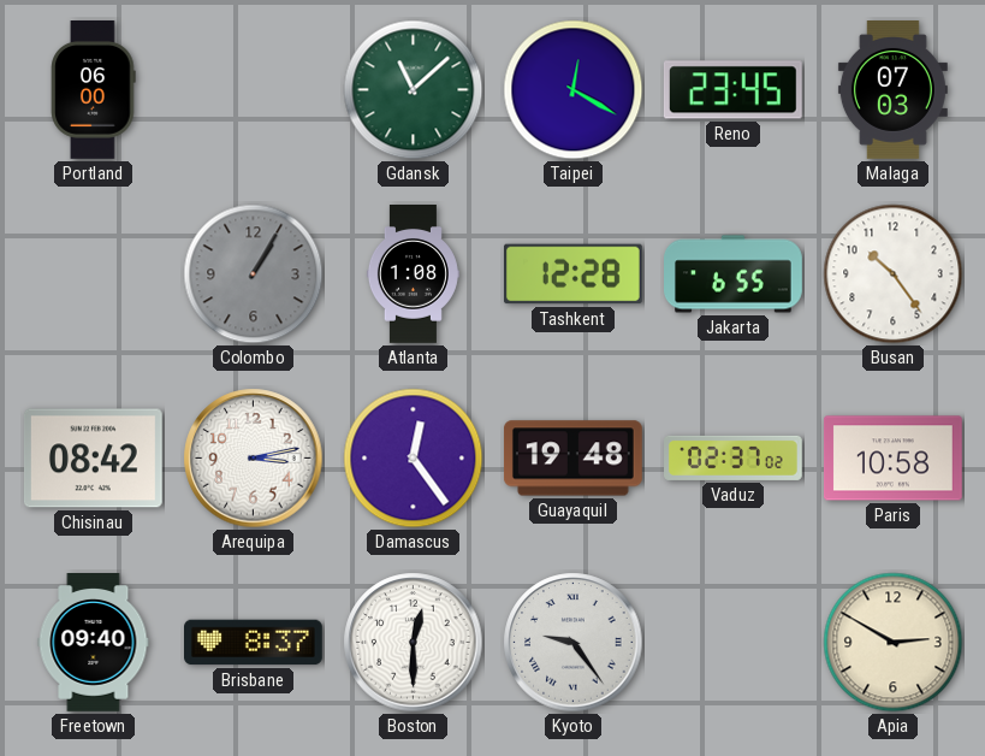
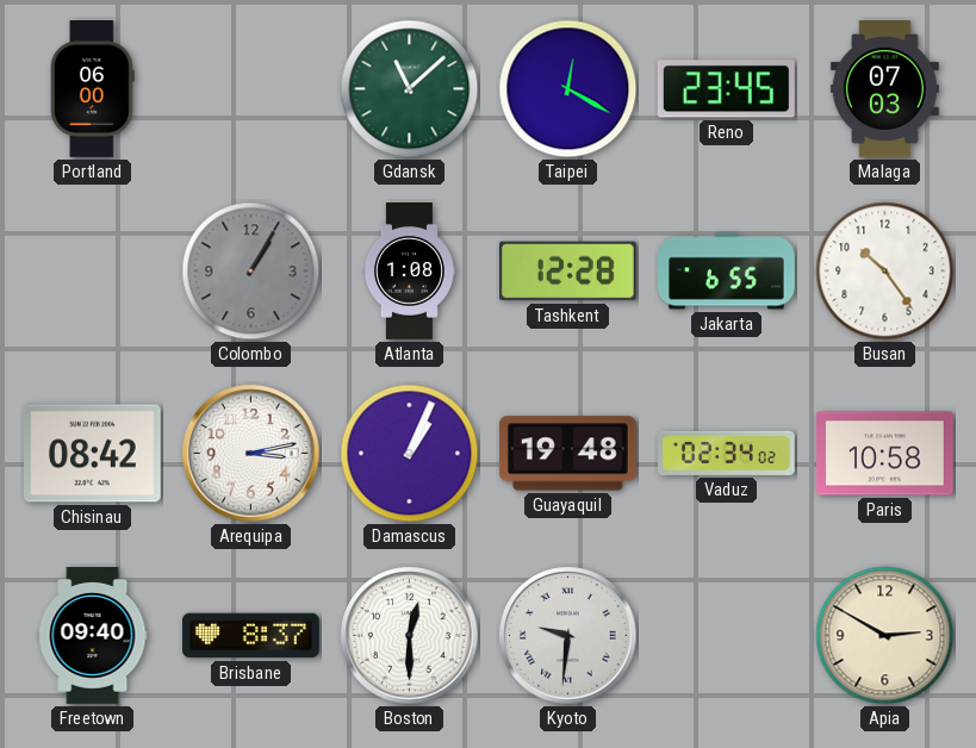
Damascus: 12:24 -> 1:04 (410, 454)
Vaduz: 02:37 -> 02:34 (727, 453)
Kyoto: 9:24 -> 9:31 (568, 636)
